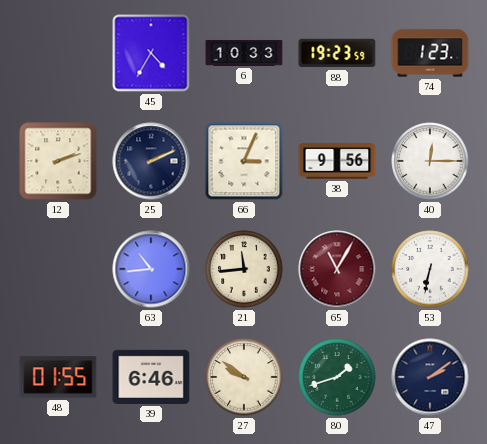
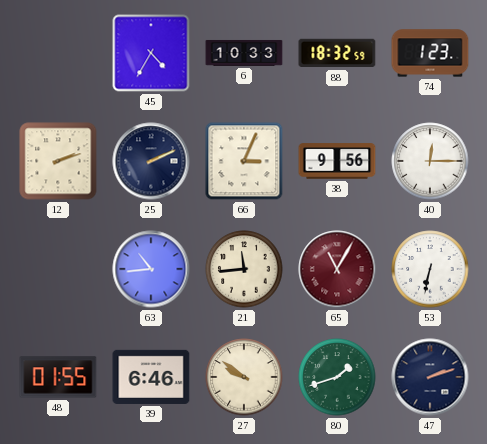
88: 19:23 -> 18:32 (337, 53)
47: 2:09 -> 2:12 (430, 377)
